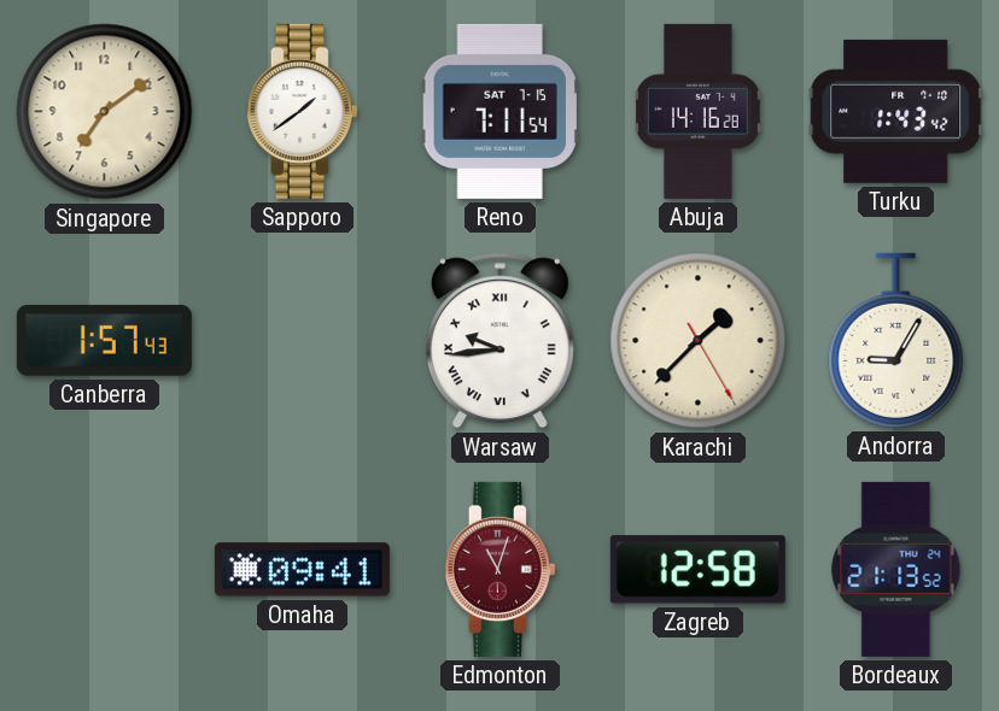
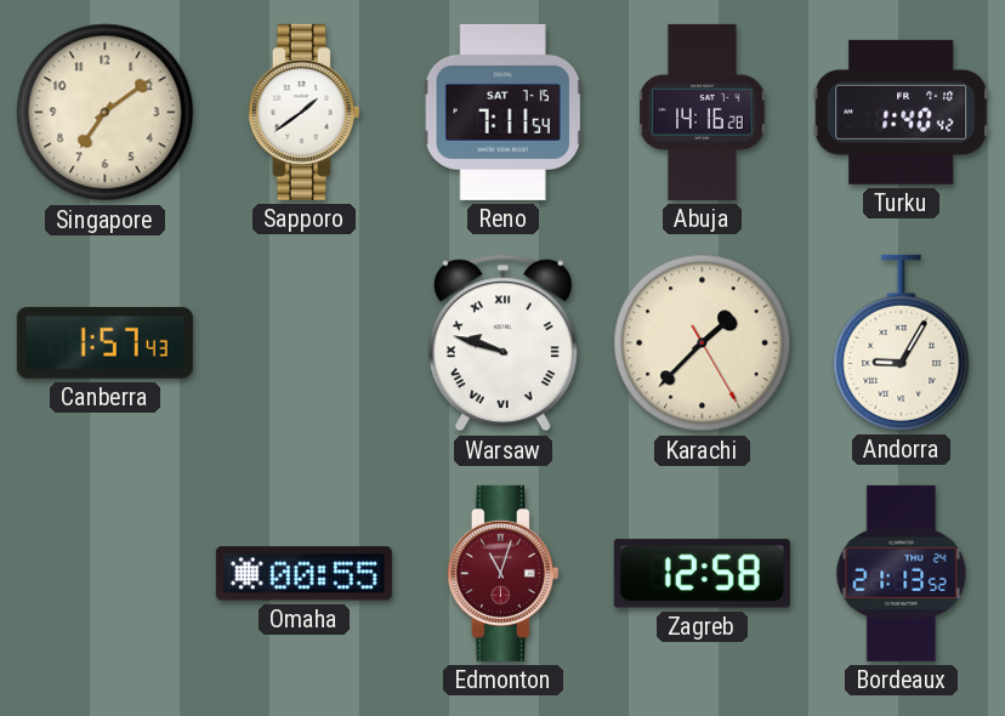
Turku: 1:43 -> 1:40 (902, 112)
Warsaw: 9:44 -> 9:48 (502, 343)
Omaha: 09:41 -> 00:55 (303, 574)
